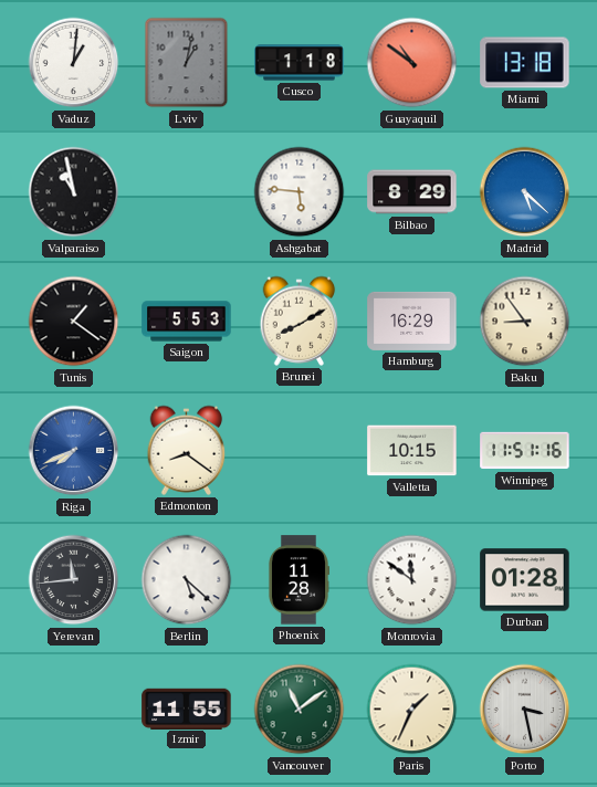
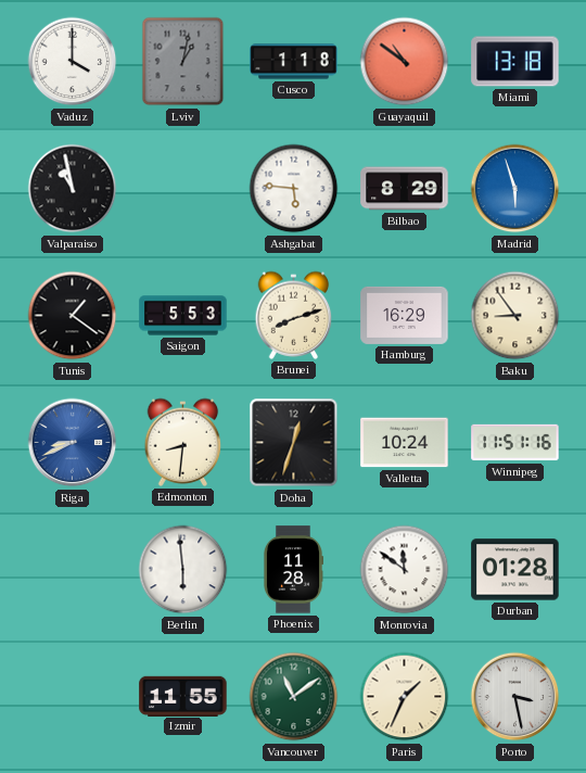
Vaduz: 1:01 -> 4:00 (73, 62)
Madrid: 5:22 -> 5:57 (515, 189)
Brunei: 8:10 -> 8:12 (294, 315)
Riga: 7:41 -> 8:41 (73, 443)
Edmonton: 8:21 -> 8:31 (183, 442)
Doha: none -> 12:33 (294, 443)
Valletta: 10:15 -> 10:24 (405, 443)
Yerevan: 11:44 -> none (74, 580)
Berlin: 5:22 -> 5:59 (183, 570)
